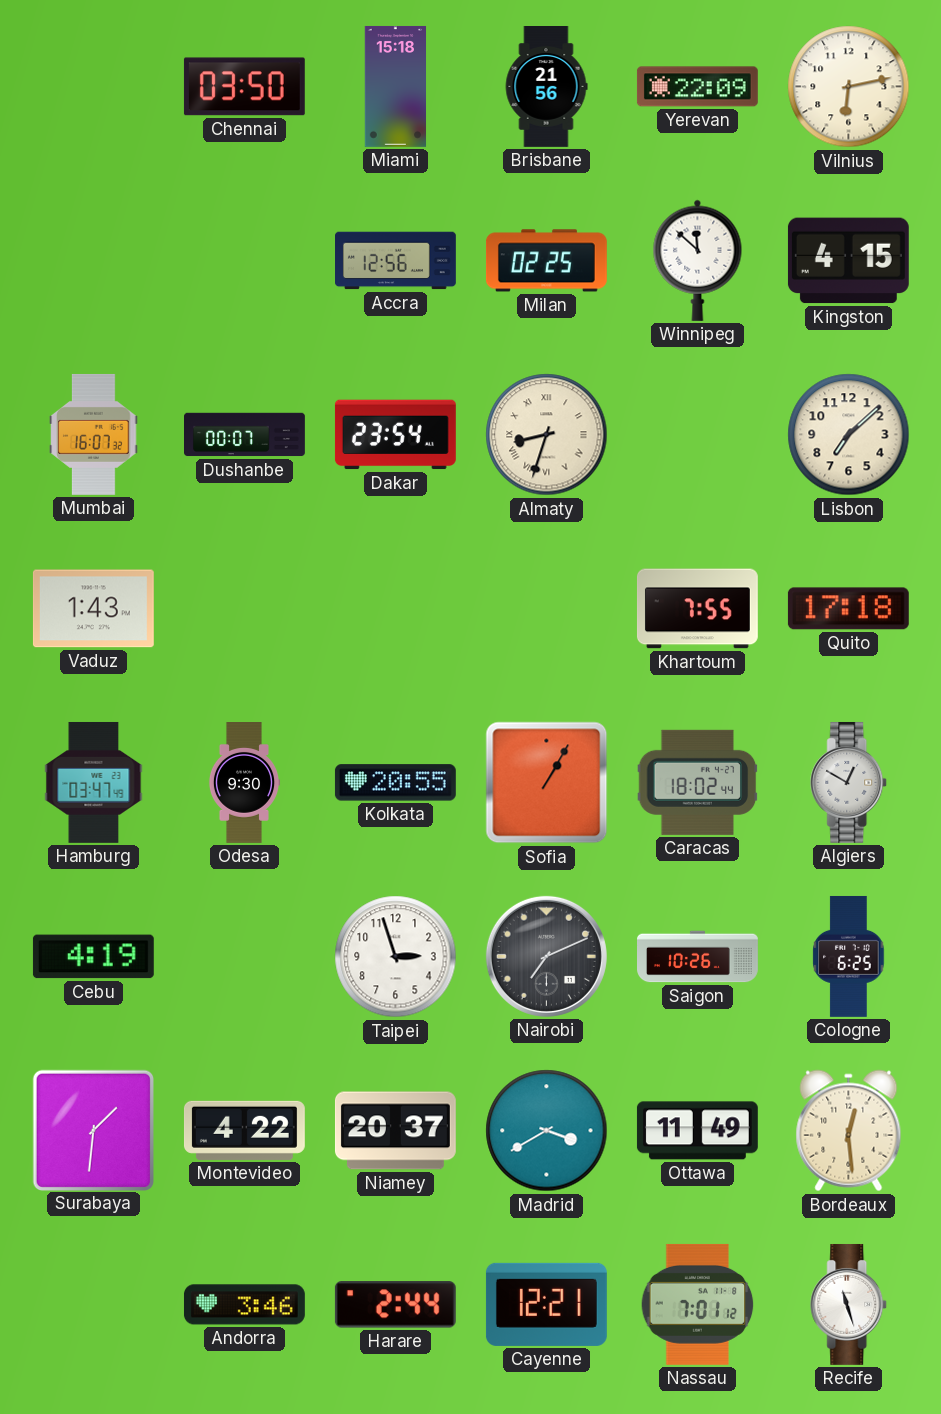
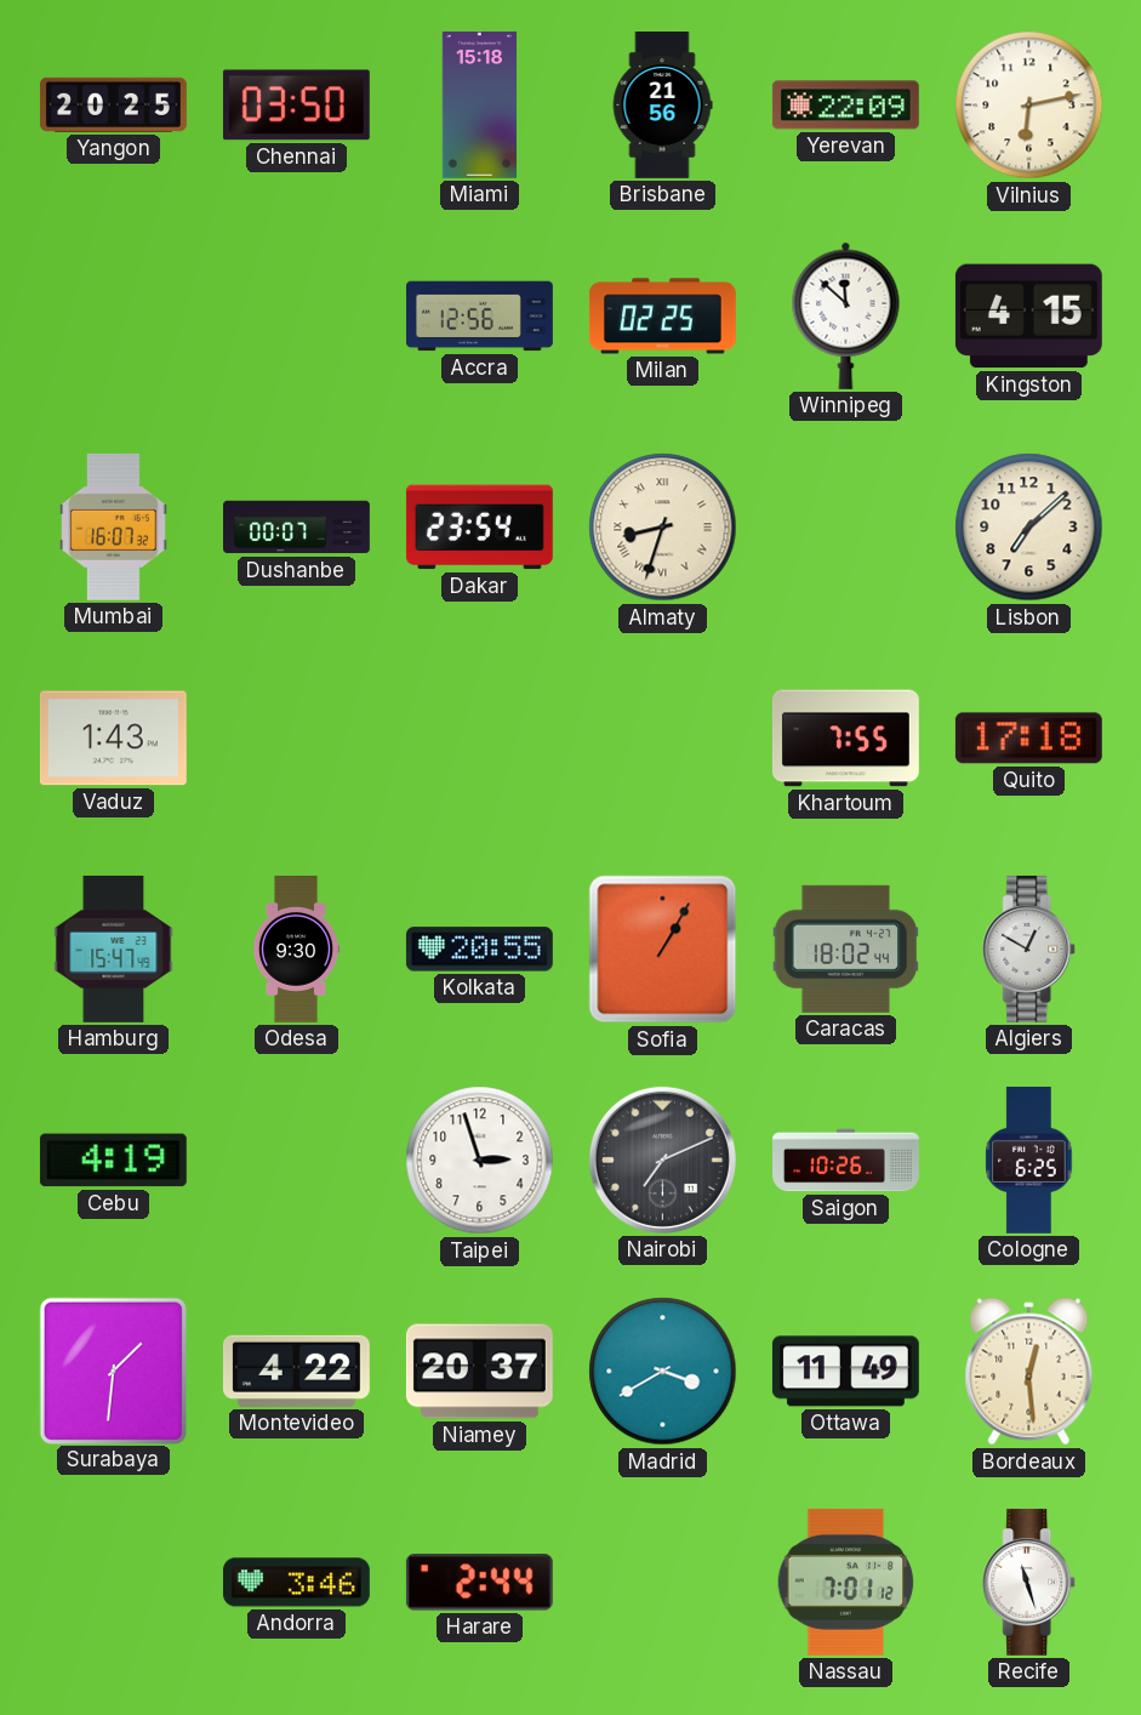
Yangon: none -> 20:25 (113, 104)
Hamburg: 03:47 -> 15:47 (114, 948)
Cayenne: 12:21 -> none (546, 1304)
